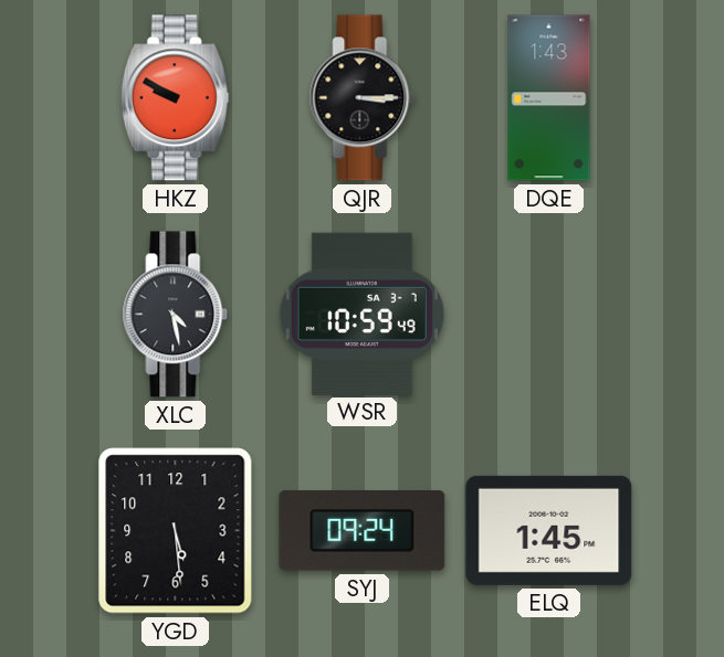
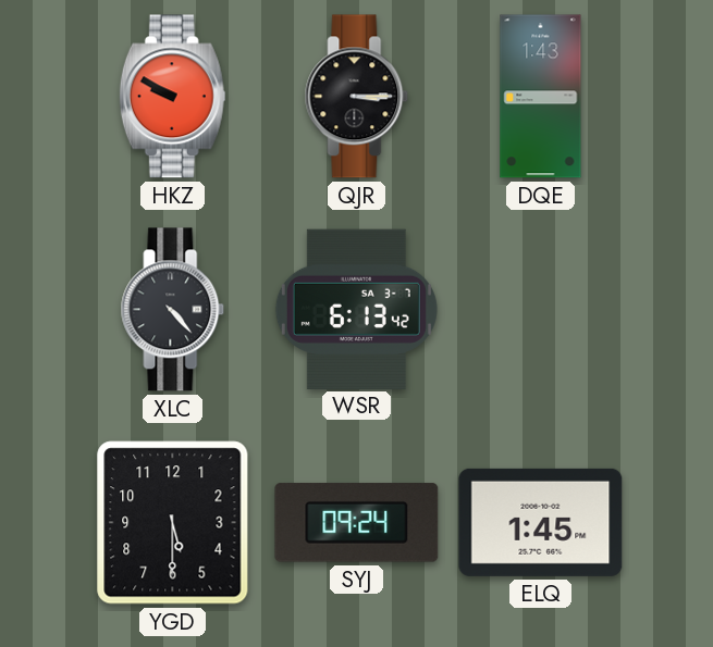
XLC: 4:28 -> 4:23 (173, 310)
WSR: 10:59 -> 6:13 (356, 309)
YGD: 5:29 -> 5:30 (173, 523)
